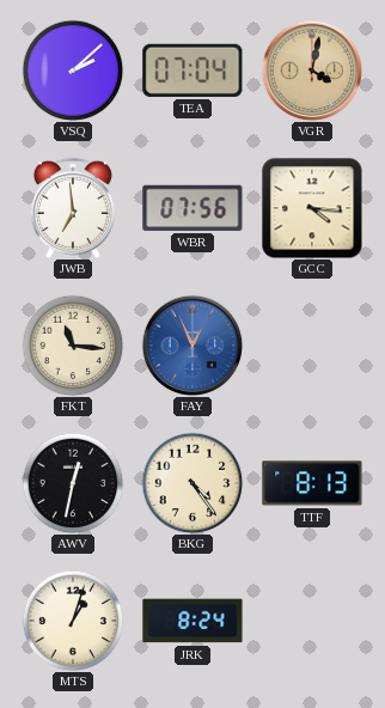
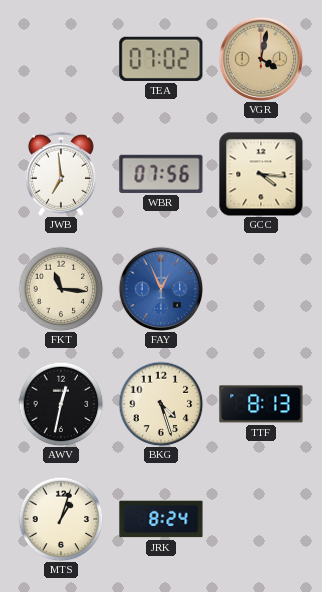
VSQ: 2:08 -> none (73, 71)
TEA: 07:04 -> 07:02 (161, 59)
BKG: 4:24 -> 4:27 (161, 404)
